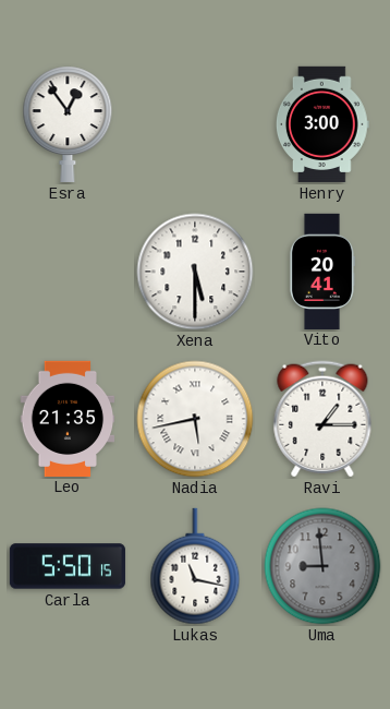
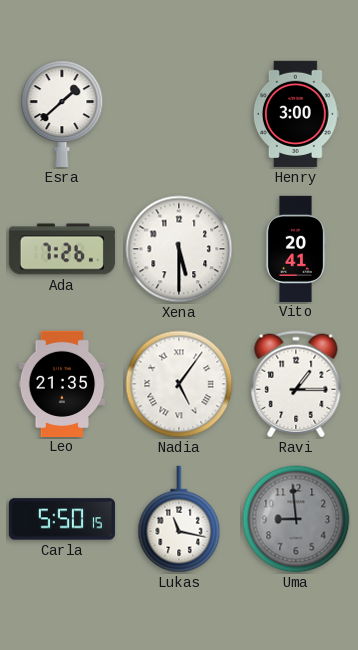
Esra: 12:54 -> 1:38 (62, 114)
Ada: none -> 7:26 (62, 249)
Nadia: 5:43 -> 5:06 (179, 384)
